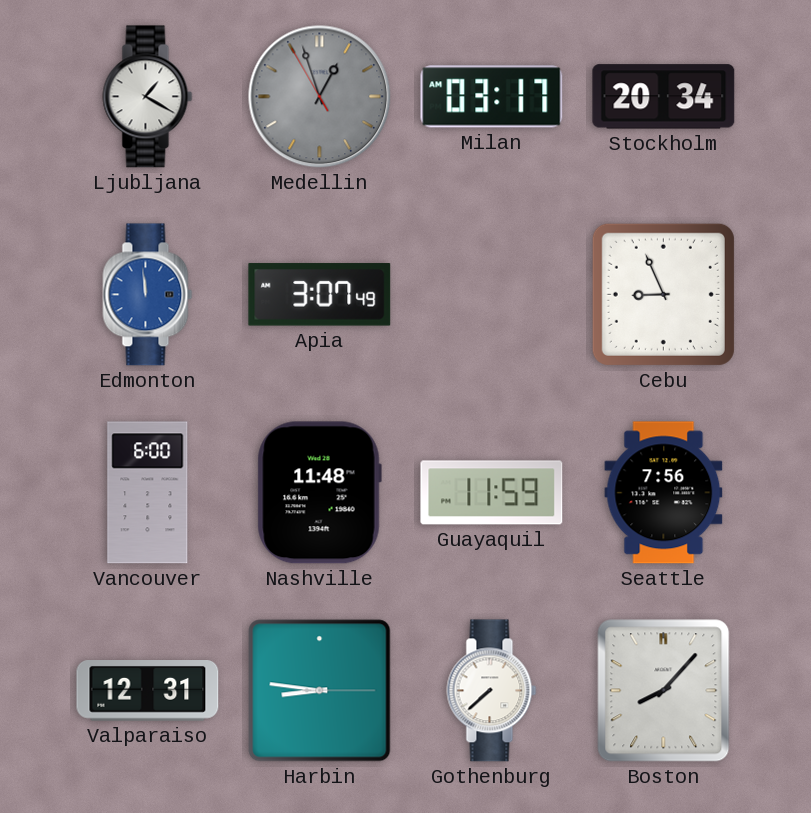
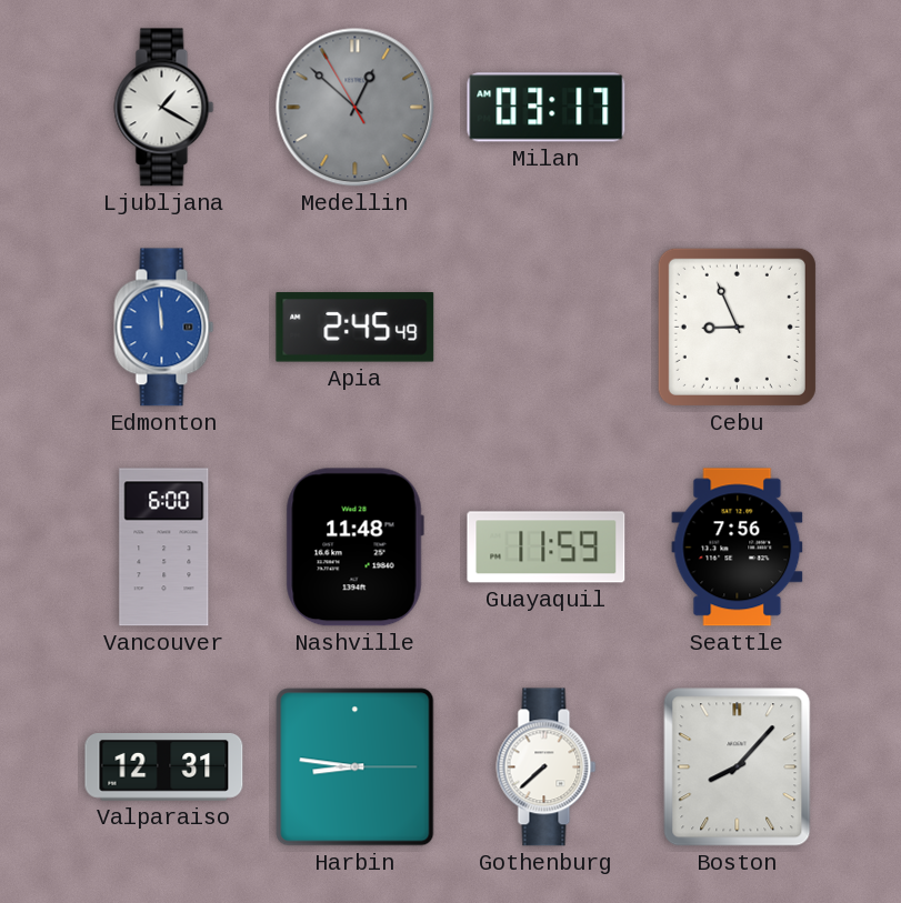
Medellin: 12:56 -> 12:51 (356, 108)
Stockholm: 20:34 -> none (664, 97)
Apia: 3:07 -> 2:45 (356, 328)
